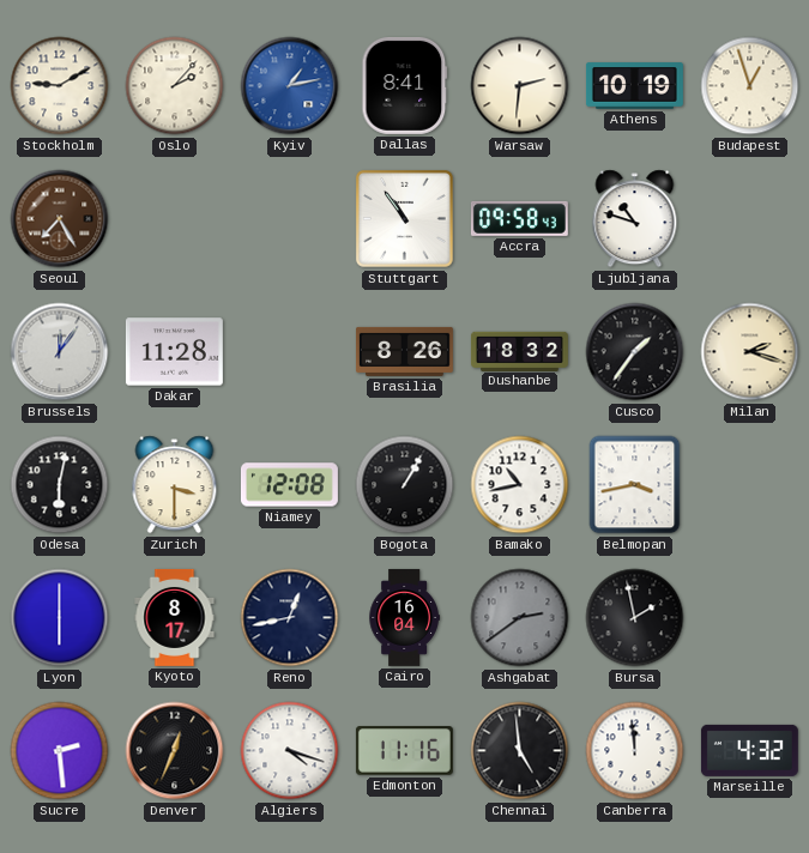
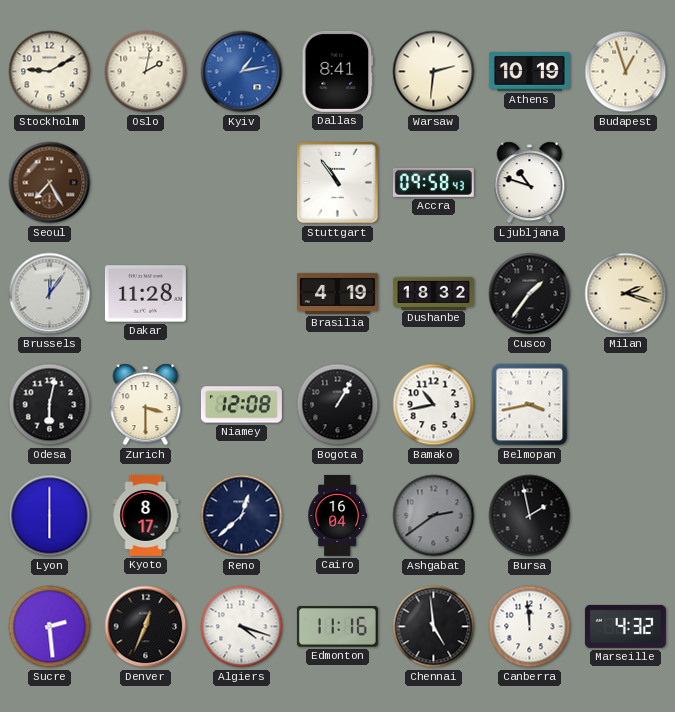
Oslo: 2:07 -> 2:02 (146, 72)
Brasilia: 8:26 -> 4:19 (337, 293)
Reno: 12:43 -> 12:38 (242, 516)
